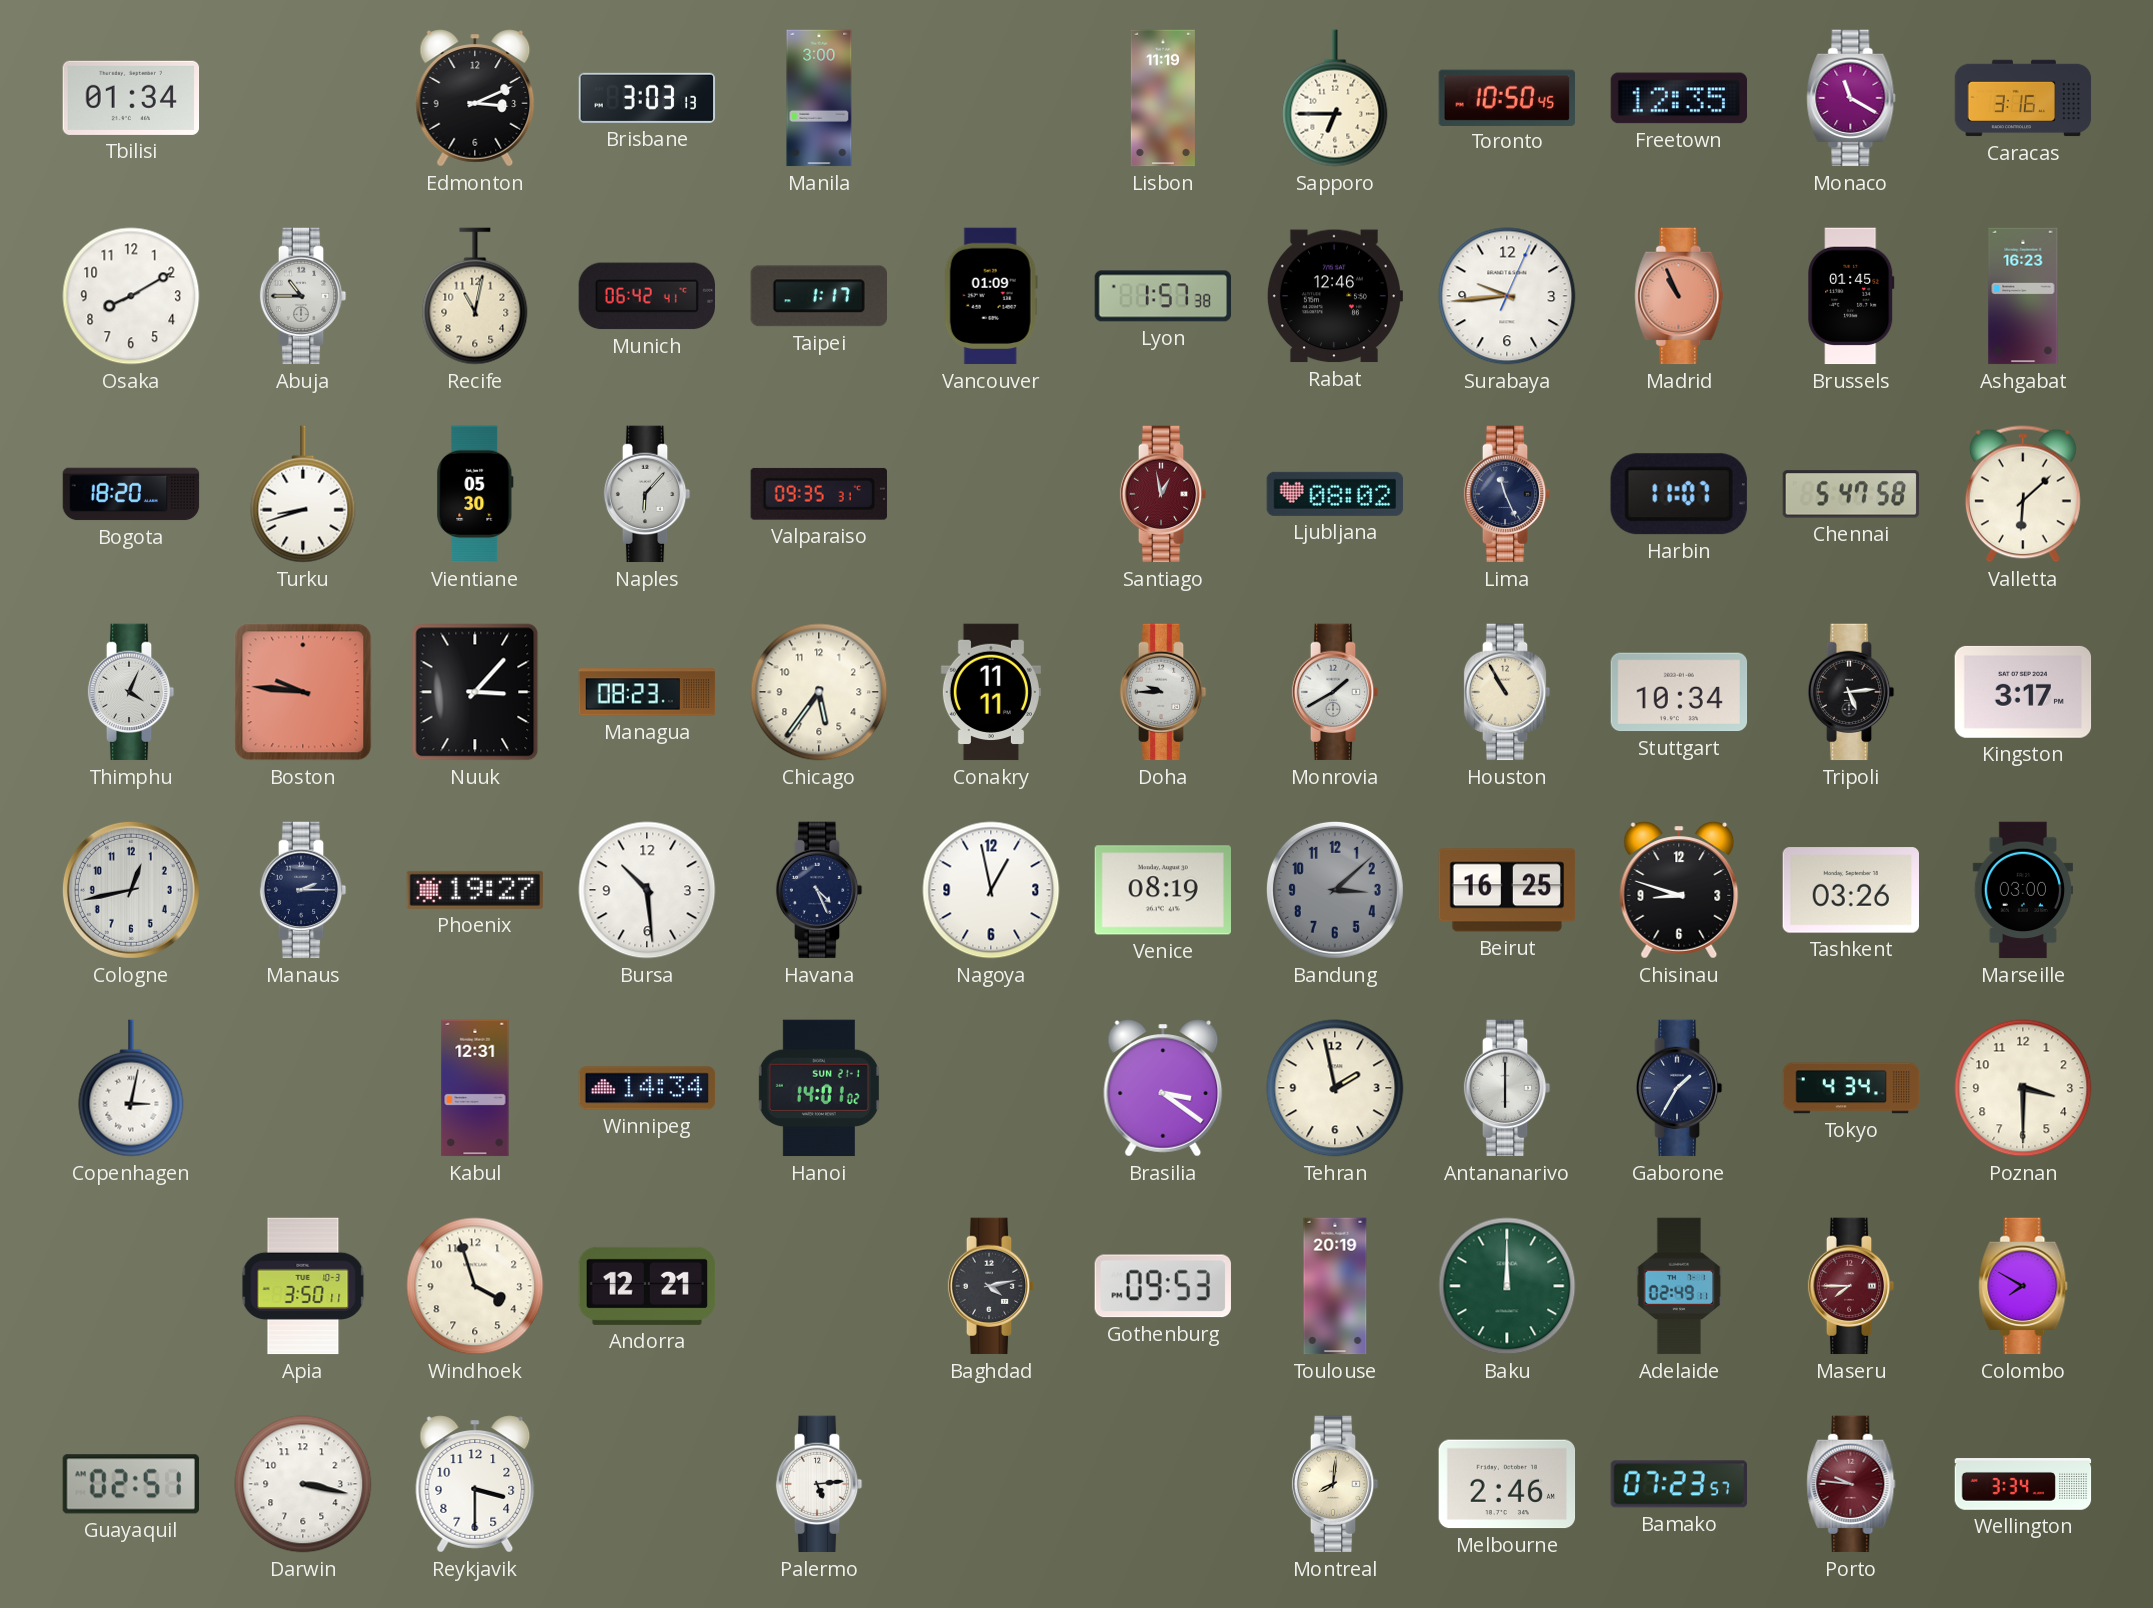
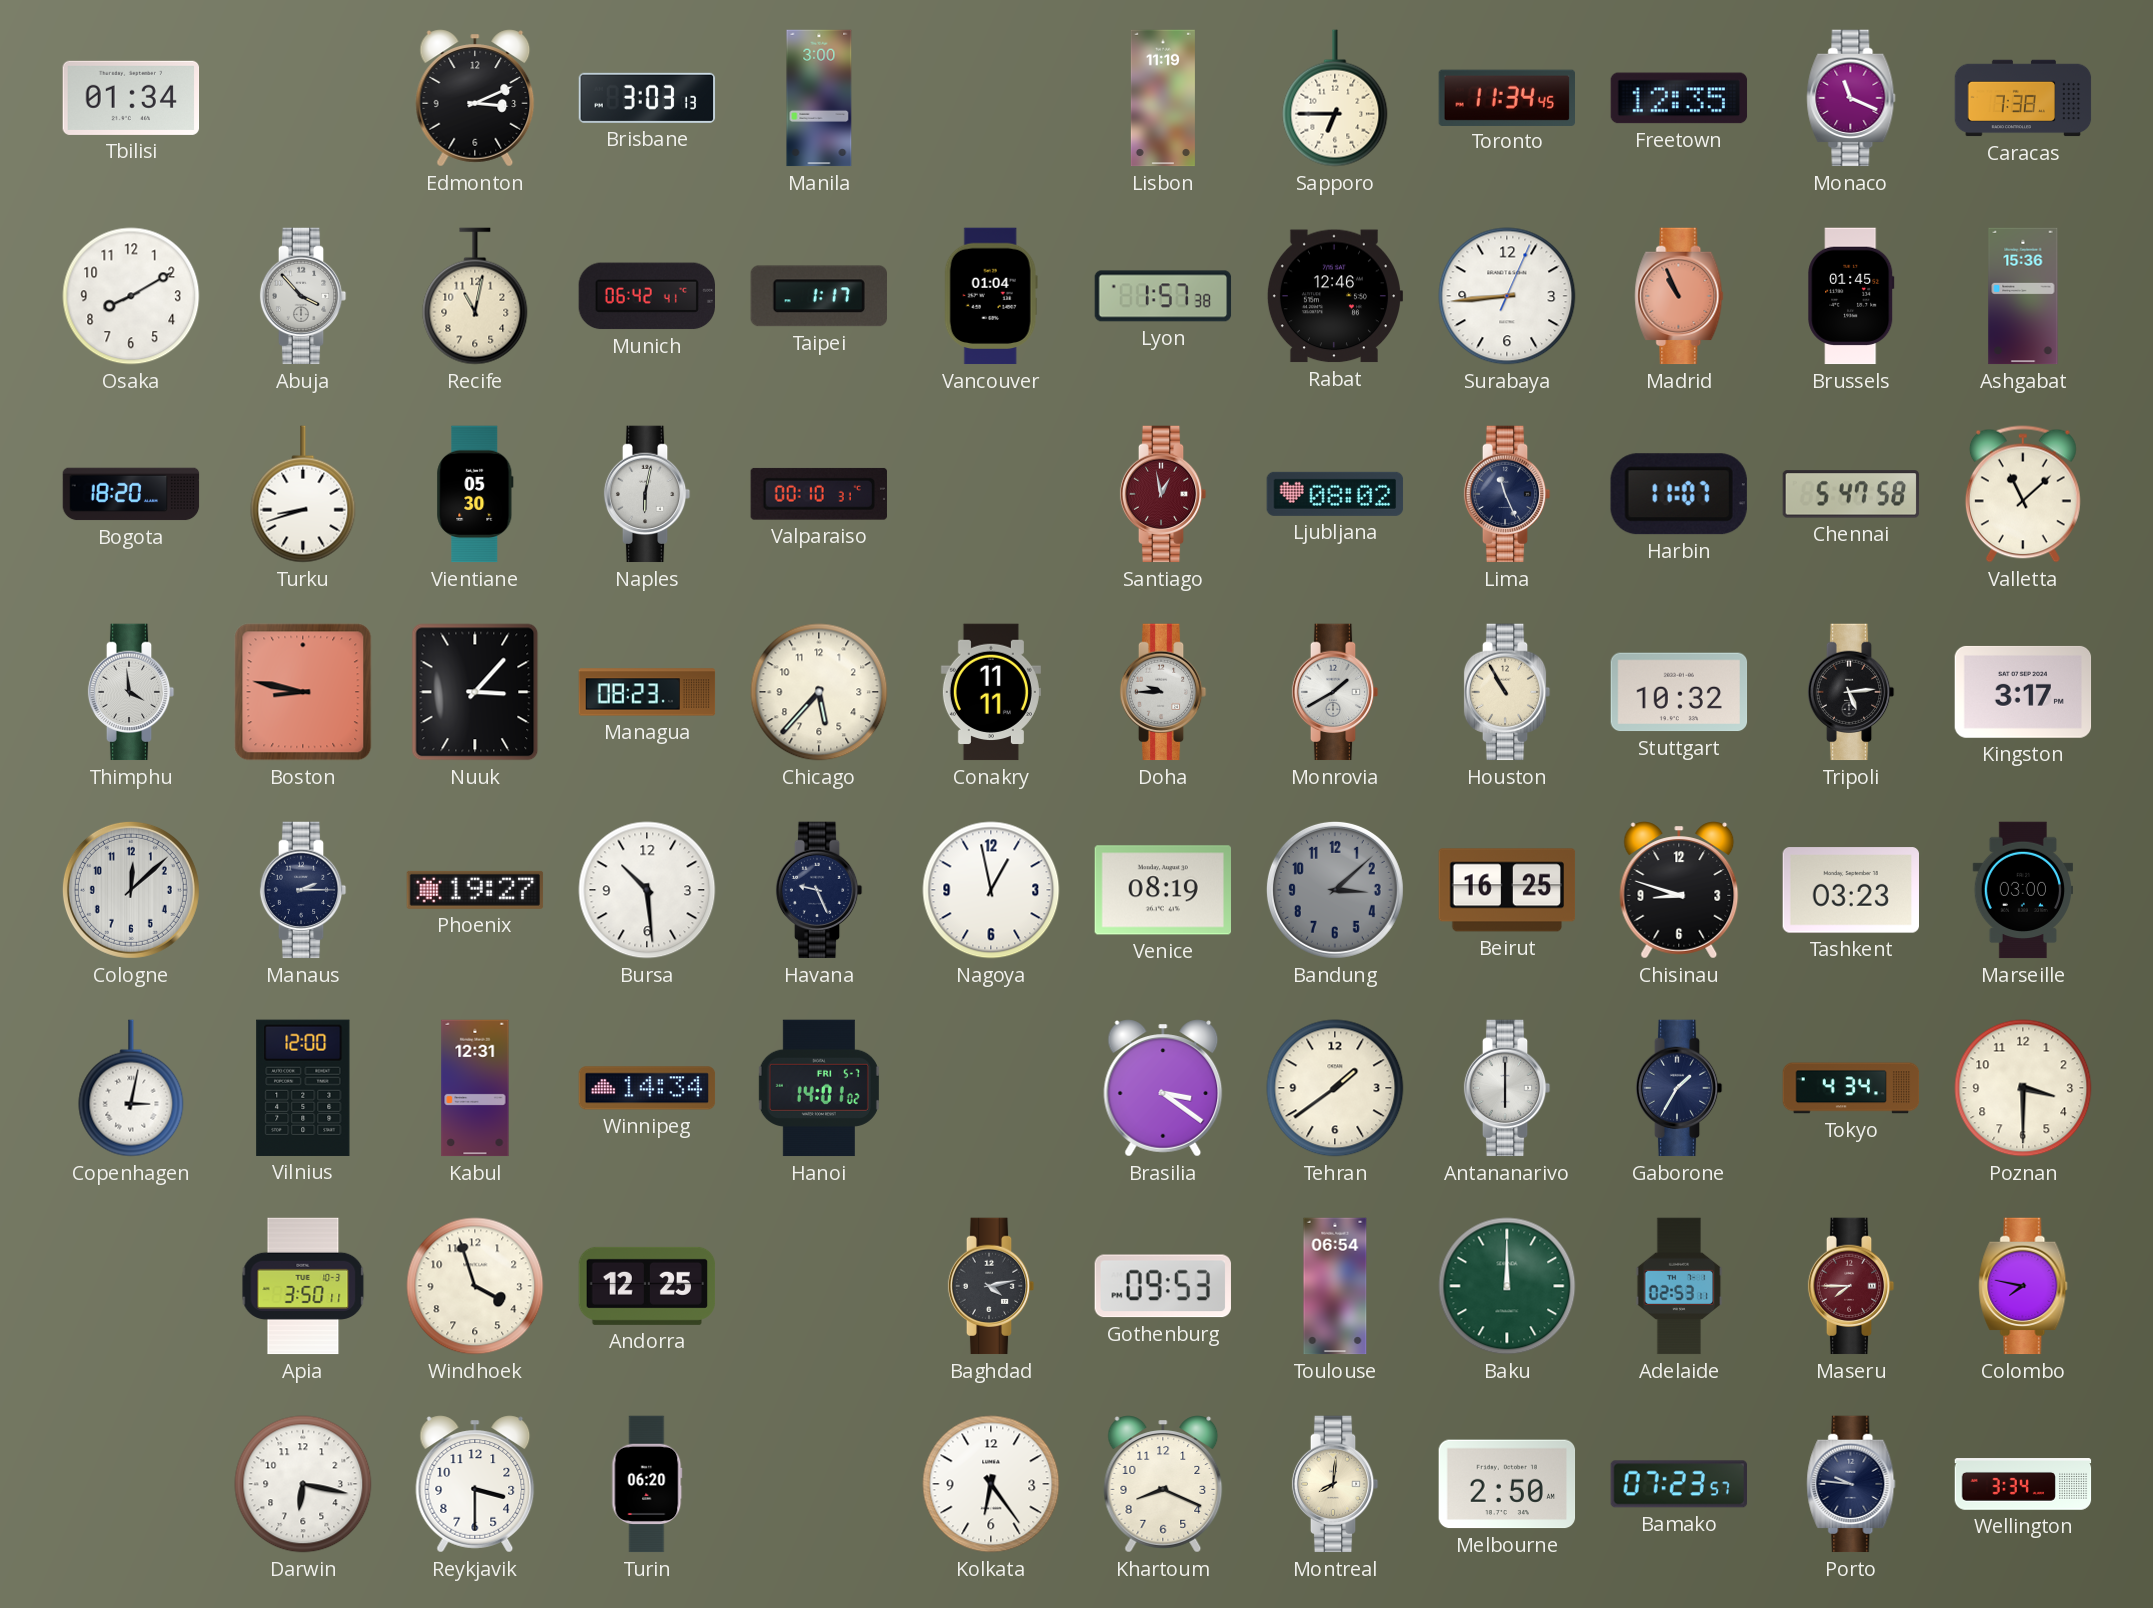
Toronto: 10:50 -> 11:34 (1506, 97)
Monaco: 11:20 -> 11:19 (1851, 98)
Caracas: 3:16 -> 7:38 (2023, 98)
Abuja: 10:45 -> 3:53 (303, 296)
Vancouver: 01:09 -> 01:04 (991, 296)
Surabaya: 9:44 -> 8:44 (1507, 296)
Ashgabat: 16:23 -> 15:36 (2023, 296)
Naples: 6:07 -> 6:02 (647, 494)
Valparaiso: 09:35 -> 00:10 (819, 494)
Valletta: 6:08 -> 11:08 (2023, 494)
Thimphu: 4:04 -> 3:59 (131, 692)
Boston: 9:46 -> 8:47 (303, 692)
Chicago: 5:36 -> 5:37 (819, 692)
Stuttgart: 10:34 -> 10:32 (1679, 692)
Cologne: 12:43 -> 12:08 (131, 890)
Havana: 4:26 -> 9:26 (819, 890)
Tashkent: 03:26 -> 03:23 (1851, 890)
Vilnius: none -> 12:00 (303, 1088)
Hanoi date: SUN 21-1 -> FRI 5-7 (819, 1088)
Tehran: 1:58 -> 1:39 (1335, 1088)
Andorra: 12:21 -> 12:25 (647, 1286)
Toulouse: 20:19 -> 06:54 (1335, 1286)
Adelaide: 02:49 -> 02:53 (1679, 1286)
Colombo: 7:50 -> 7:47 (2023, 1286)
Guayaquil: 02:51 -> none (130, 1484)
Darwin: 3:17 -> 6:17 (303, 1484)
Turin: none -> 06:20 (647, 1484)
Palermo: 5:14 -> none (819, 1484)
Kolkata: none -> 6:24 (991, 1484)
Khartoum: none -> 8:19 (1163, 1484)
Melbourne: 2:46 -> 2:50 (1507, 1484)
Porto dial: burgundy -> navy (1851, 1484)
